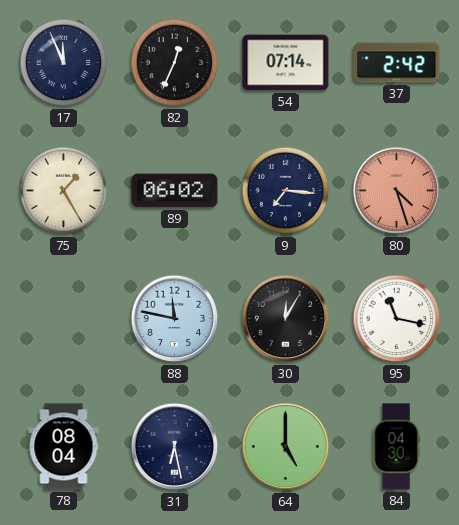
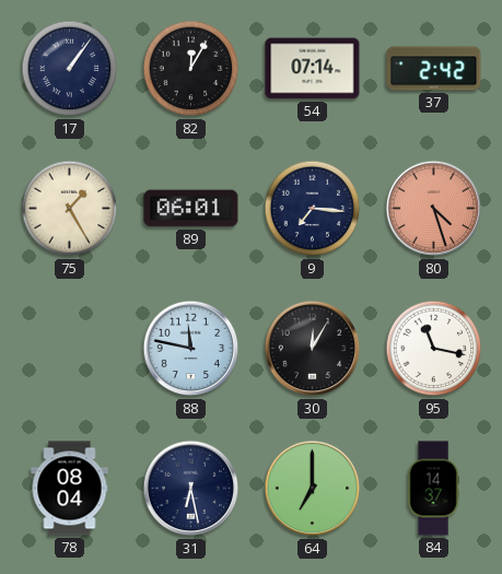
17: 11:56 -> 1:06 (70, 69)
82: 12:34 -> 12:05 (191, 69)
89: 06:02 -> 06:01 (191, 209)
64: 5:00 -> 7:00 (313, 489)
84: 04:30 -> 14:37 (433, 489)
